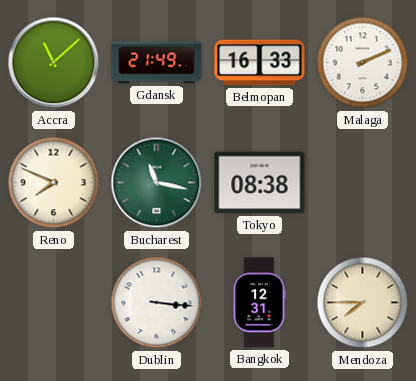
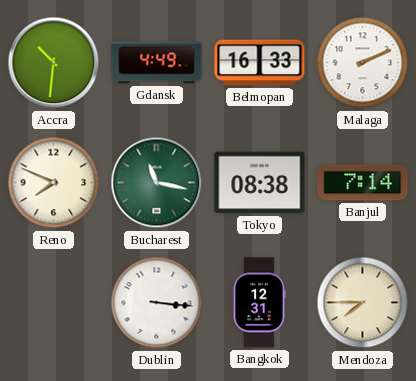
Accra: 11:08 -> 10:31 (54, 63)
Gdansk: 21:49 -> 4:49 (157, 63)
Banjul: none -> 7:14 (363, 183)
